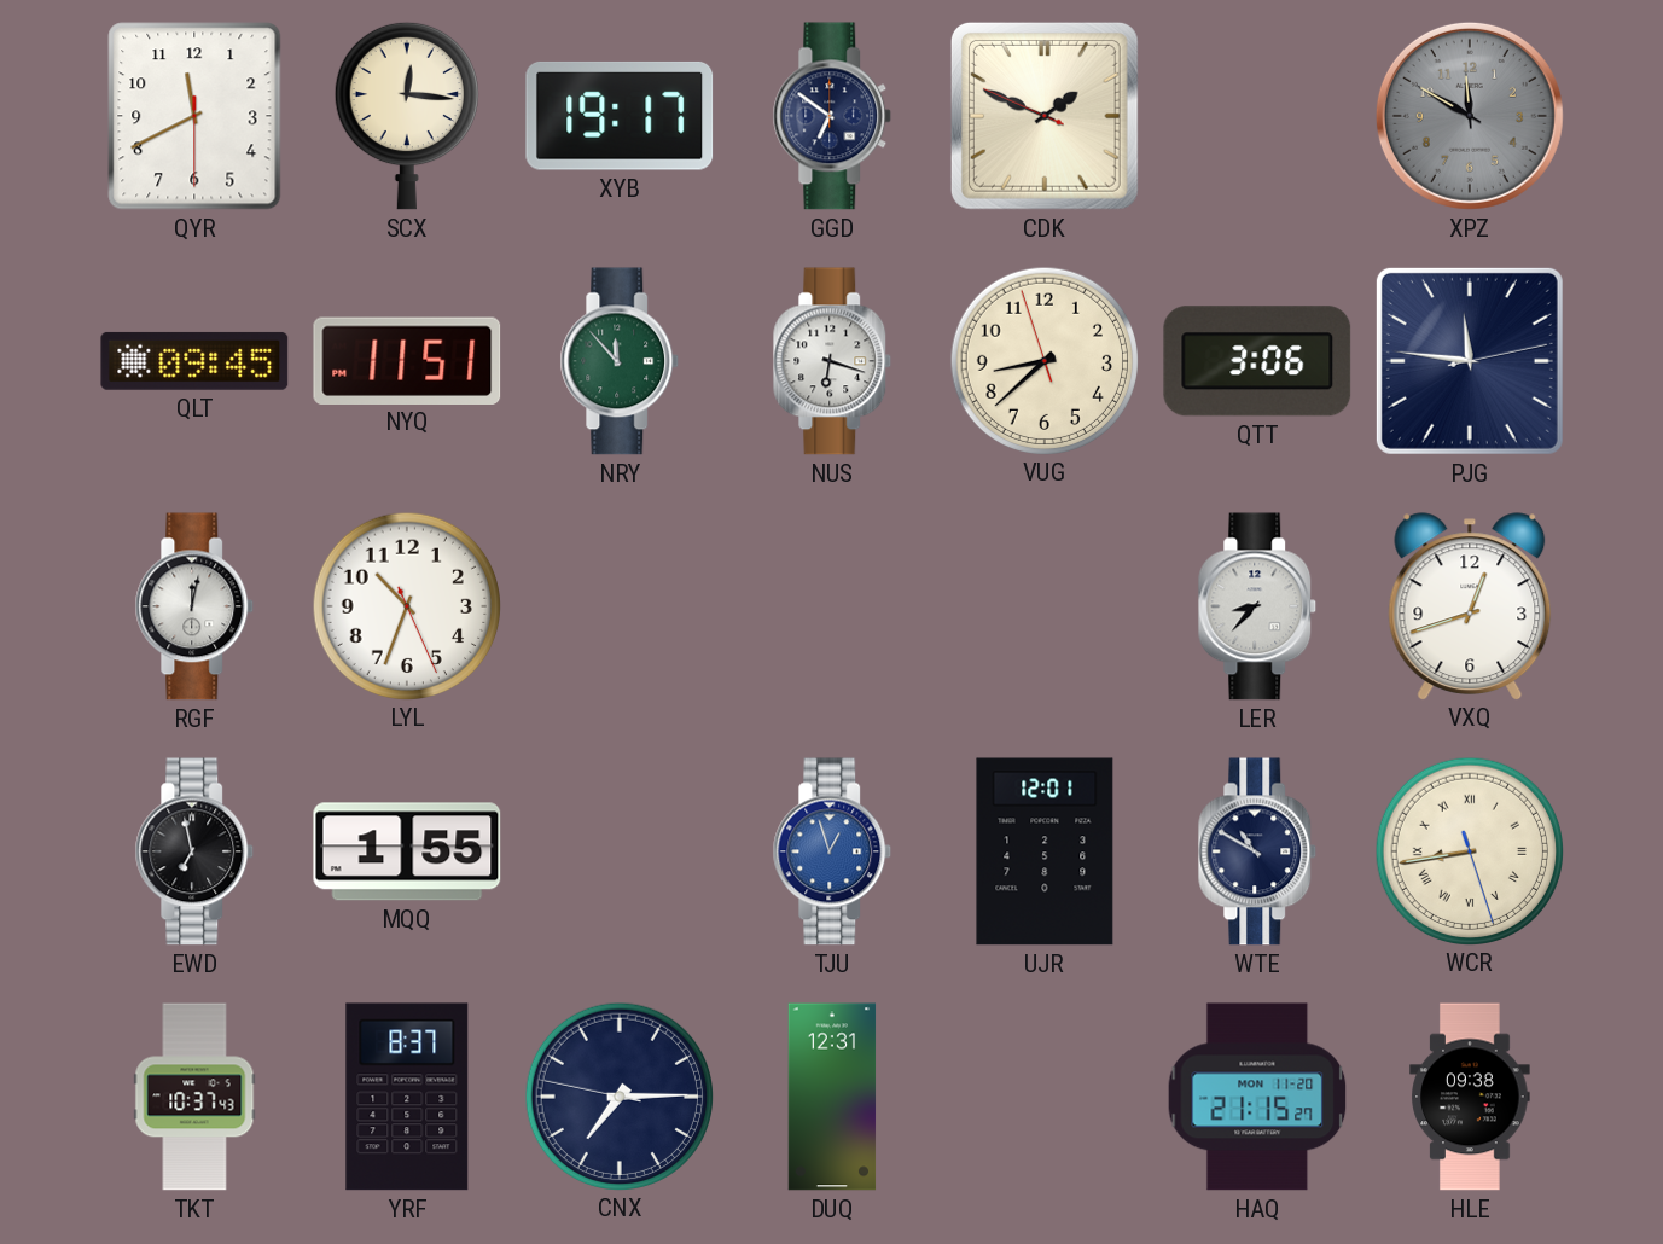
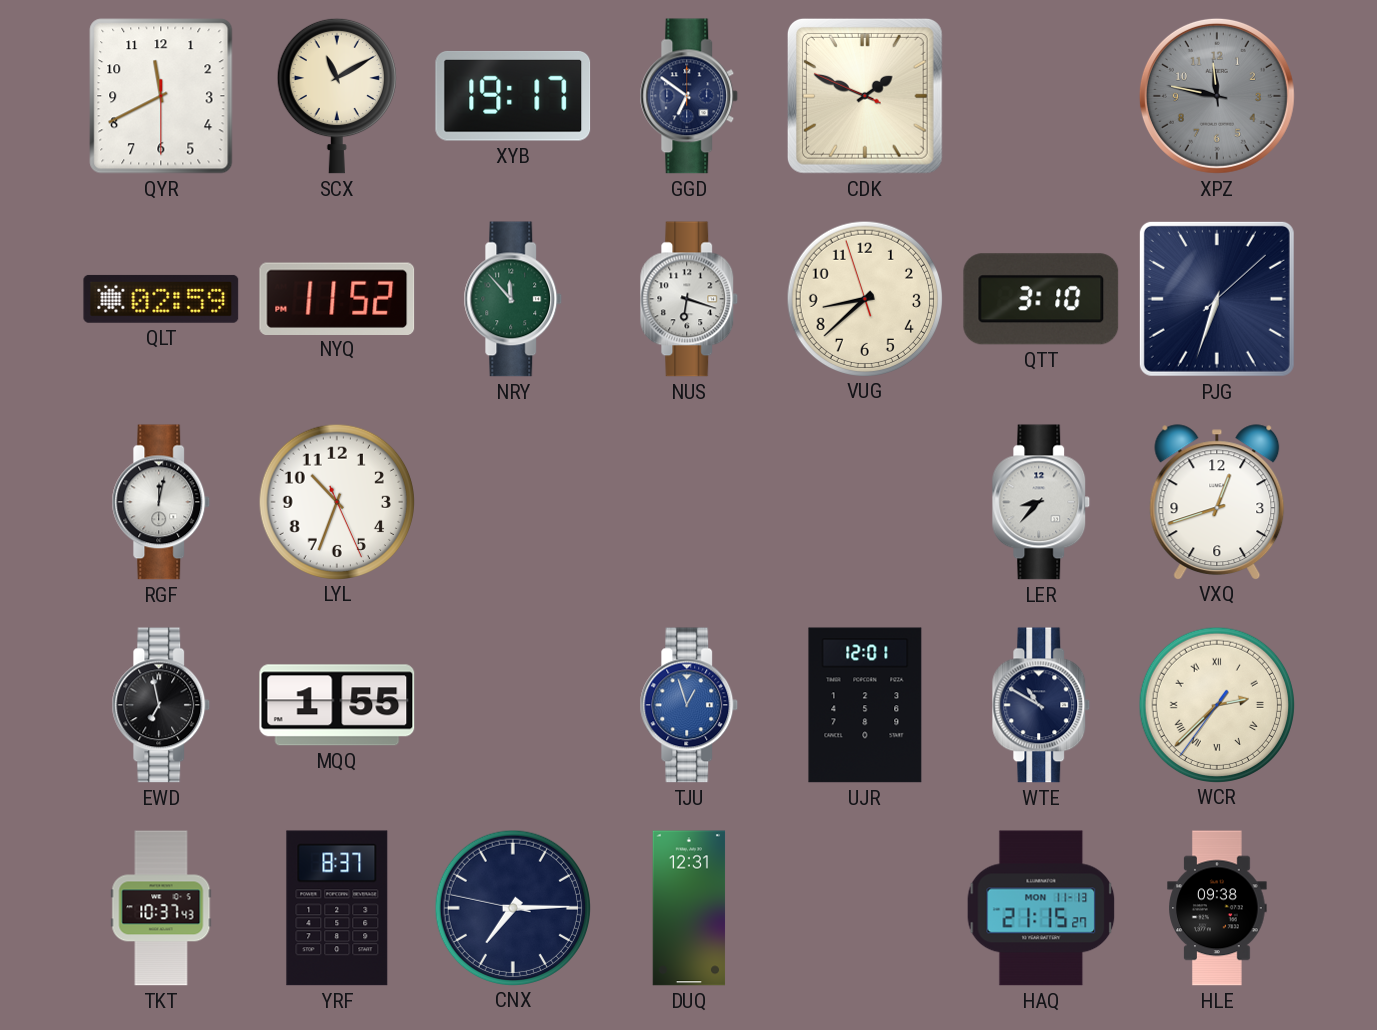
SCX: 12:16 -> 11:10 (337, 96)
XPZ: 11:50 -> 11:47 (1217, 96)
QLT: 09:45 -> 02:59 (161, 299)
NYQ: 11:51 -> 11:52 (337, 298)
QTT: 3:06 -> 3:10 (1041, 299)
PJG: 11:46 -> 6:33 (1217, 299)
WCR: 8:43 -> 2:37 (1216, 704)
HAQ date: MON 11-20 -> MON 11-13 (1041, 908)
